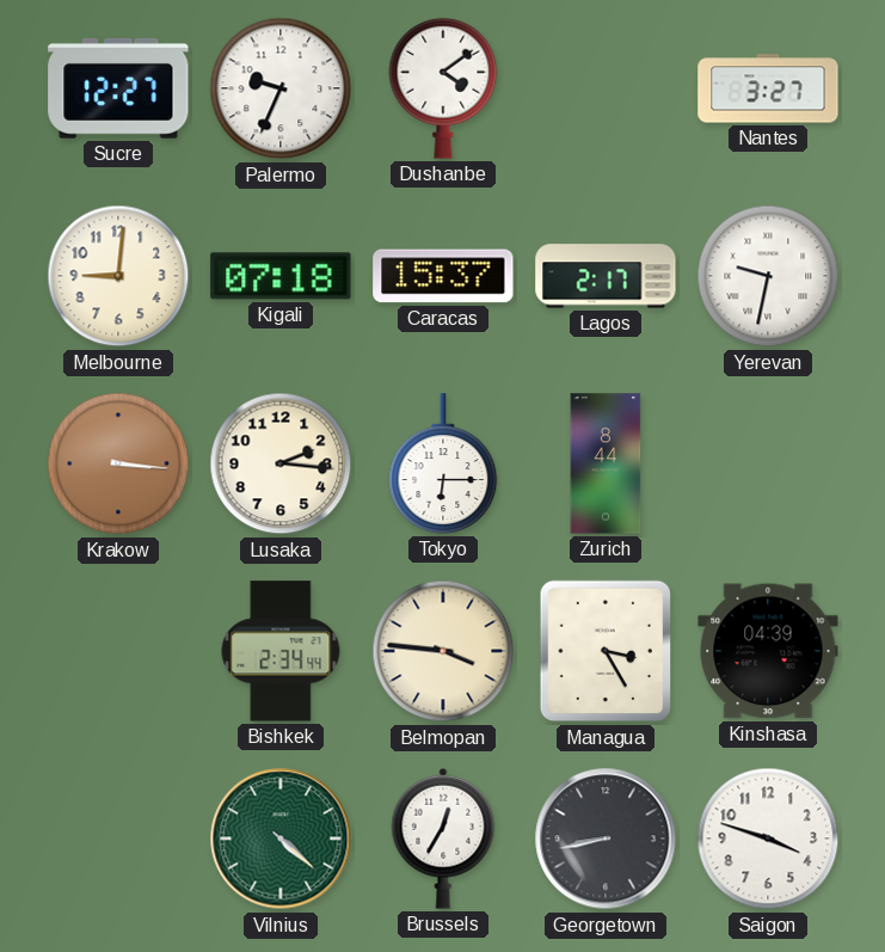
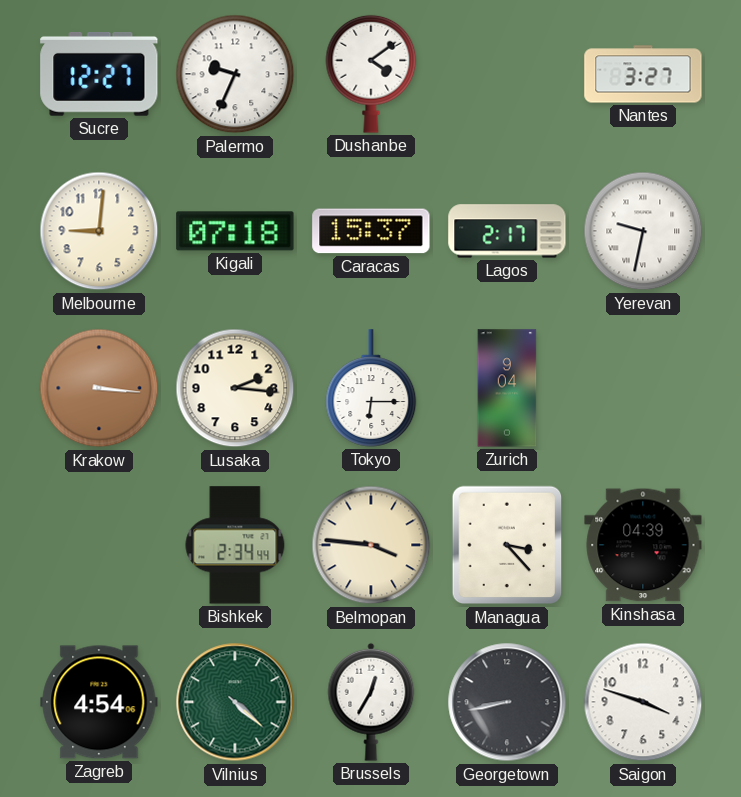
Zurich: 8:44 -> 9:04 (507, 388)
Managua: 3:25 -> 3:23 (507, 545)
Zagreb: none -> 4:54 (99, 702)
